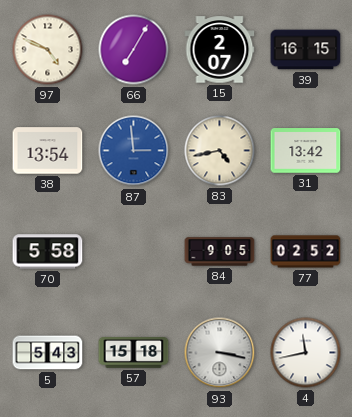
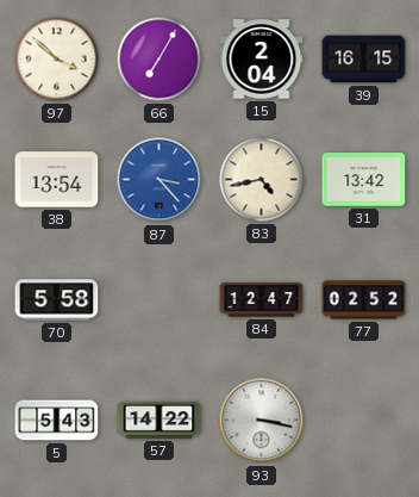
97: 4:49 -> 3:52 (57, 60)
15: 2:07 -> 2:04 (262, 60)
87: 2:59 -> 3:23 (160, 180)
84: 9:05 -> 12:47 (262, 300)
57: 15:18 -> 14:22 (160, 421)
4: 11:43 -> none (306, 353)
